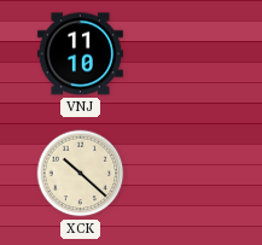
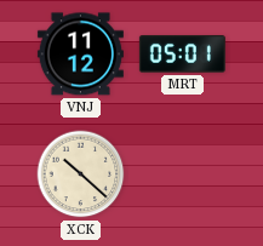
VNJ: 11:10 -> 11:12 (80, 55)
MRT: none -> 05:01 (182, 55)
